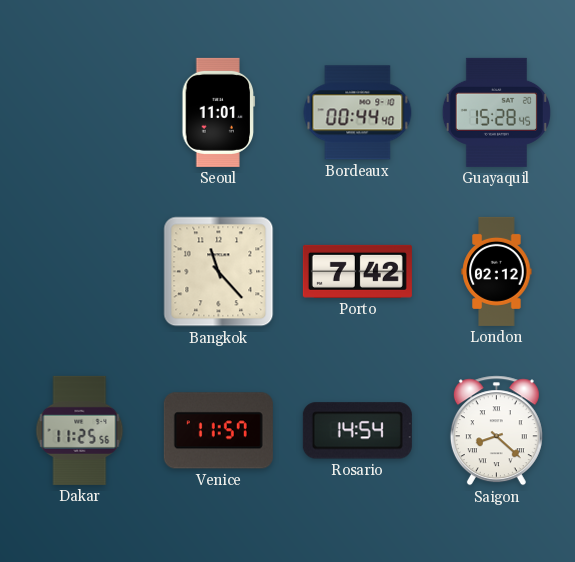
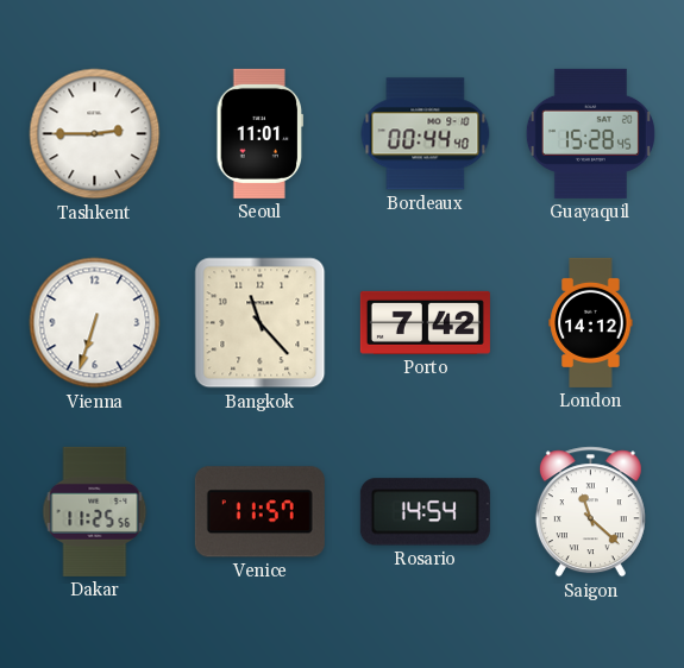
Tashkent: none -> 2:45 (95, 134)
Vienna: none -> 6:33 (95, 323)
London: 02:12 -> 14:12 (591, 322)
Saigon: 8:22 -> 11:22 (590, 512)
